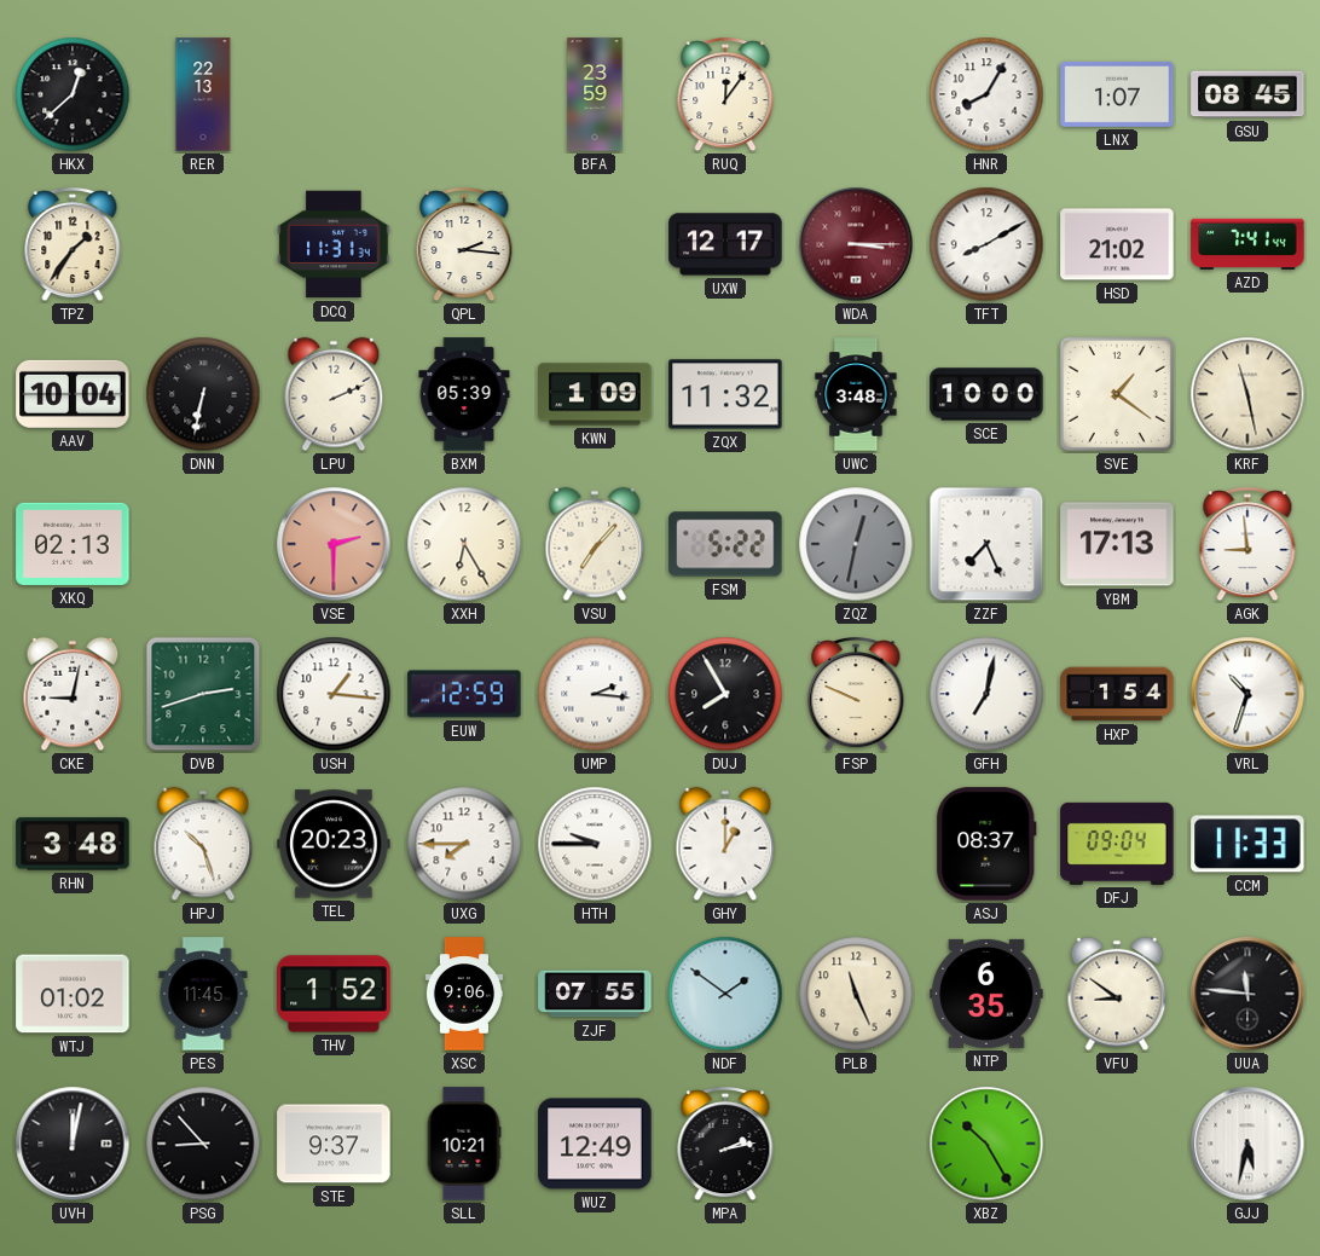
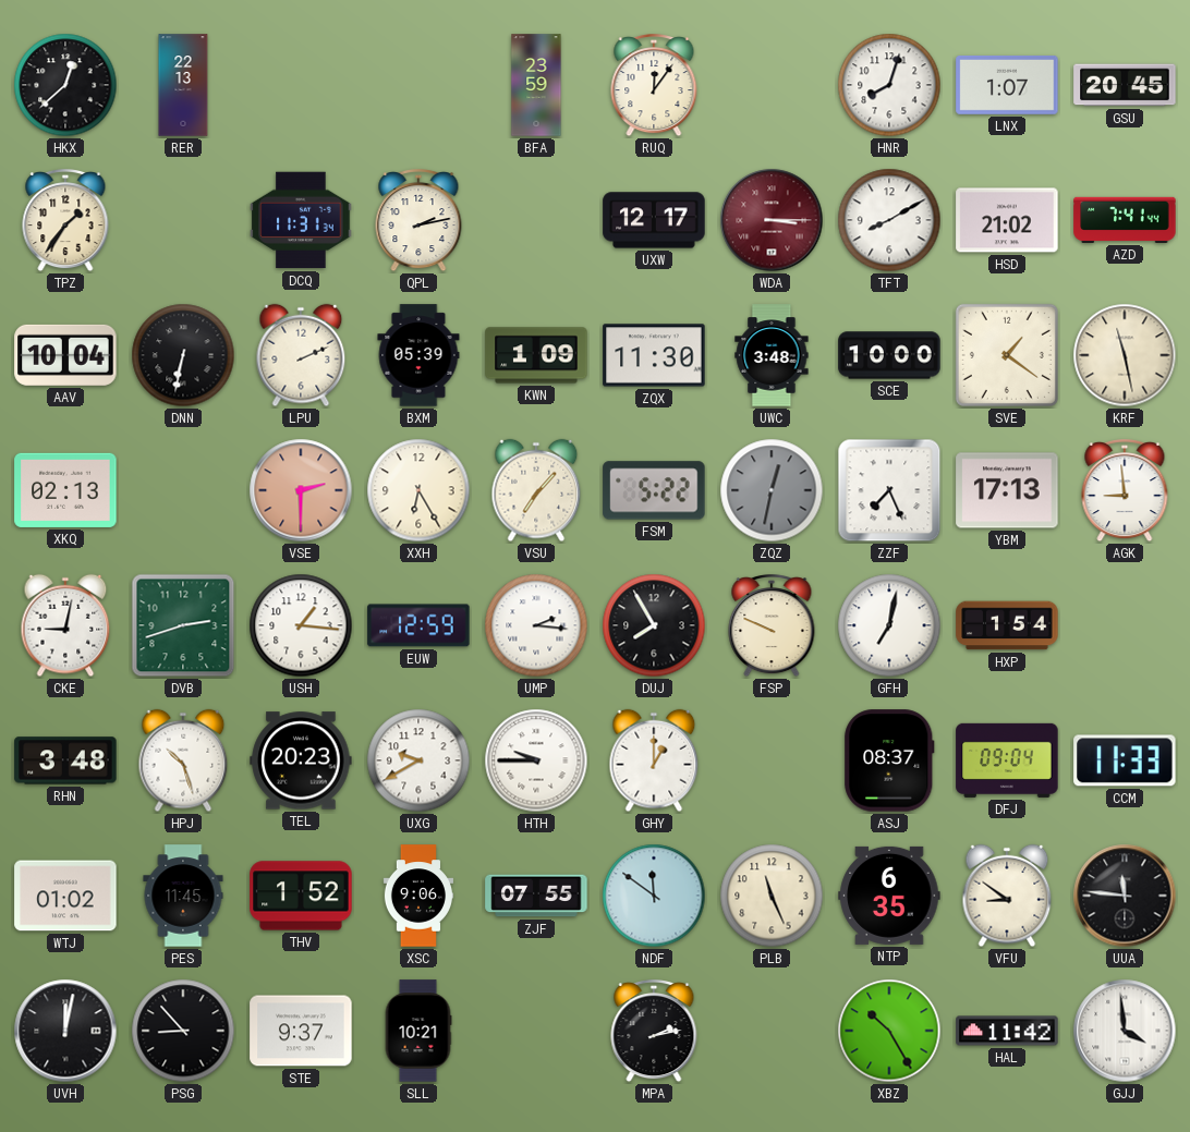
HNR: 8:05 -> 8:03 (889, 85)
GSU: 08:45 -> 20:45 (1125, 85)
QPL: 2:16 -> 2:13 (418, 221)
ZQX: 11:32 -> 11:30 (654, 355)
VRL: 10:33 -> none (1247, 694)
UXG: 7:45 -> 9:40 (418, 760)
NDF: 1:51 -> 11:51 (654, 896)
WUZ: 12:49 -> none (595, 1144)
HAL: none -> 11:42 (1007, 1031)
GJJ: 5:32 -> 3:59 (1125, 1031)
